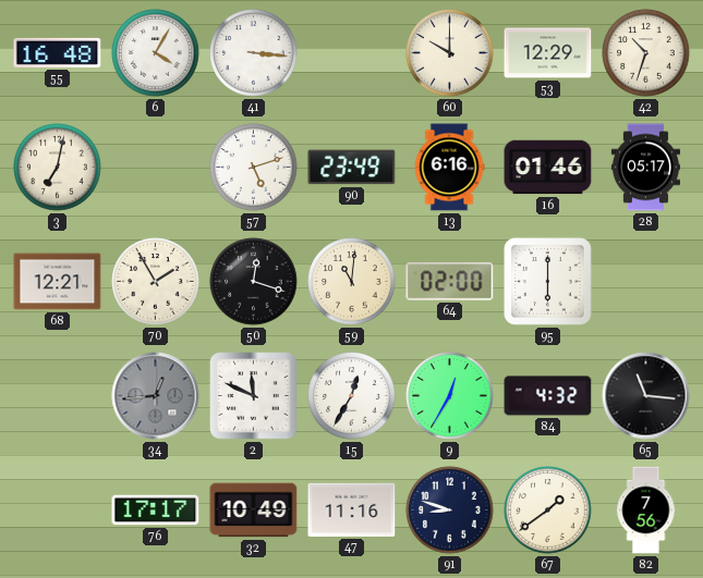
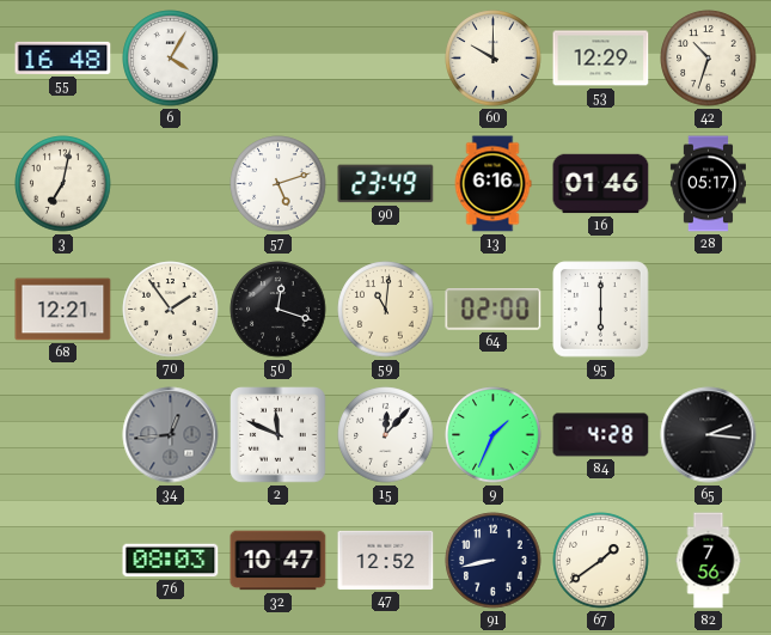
41: 3:16 -> none (254, 53)
70: 1:55 -> 1:54 (171, 310)
15: 12:35 -> 12:07 (386, 435)
9: 12:35 -> 1:34 (494, 435)
84: 4:32 -> 4:28 (601, 435)
65: 11:16 -> 2:16 (709, 435)
76: 17:17 -> 08:03 (171, 561)
32: 10:49 -> 10:47 (279, 561)
47: 11:16 -> 12:52 (386, 560)
91: 8:48 -> 8:43 (494, 561)
